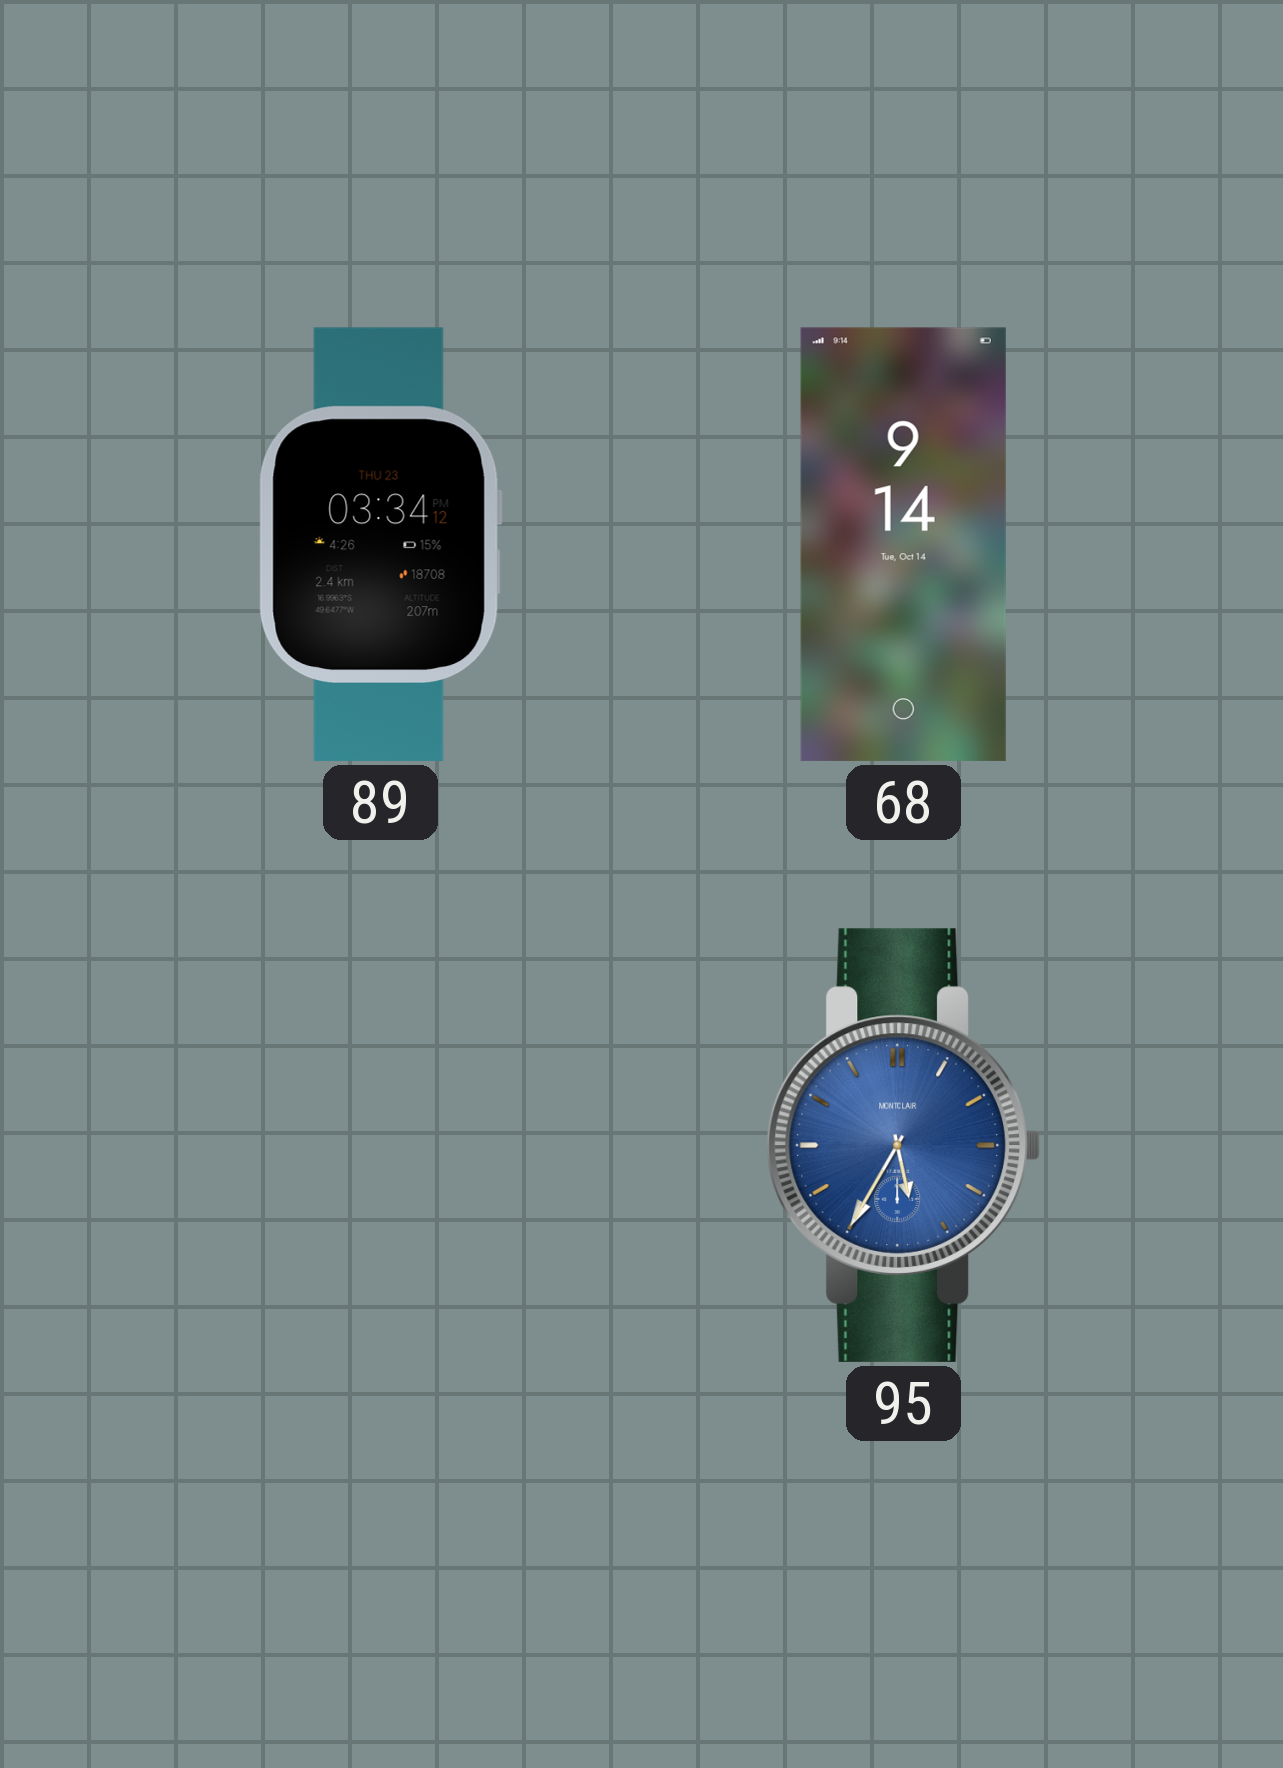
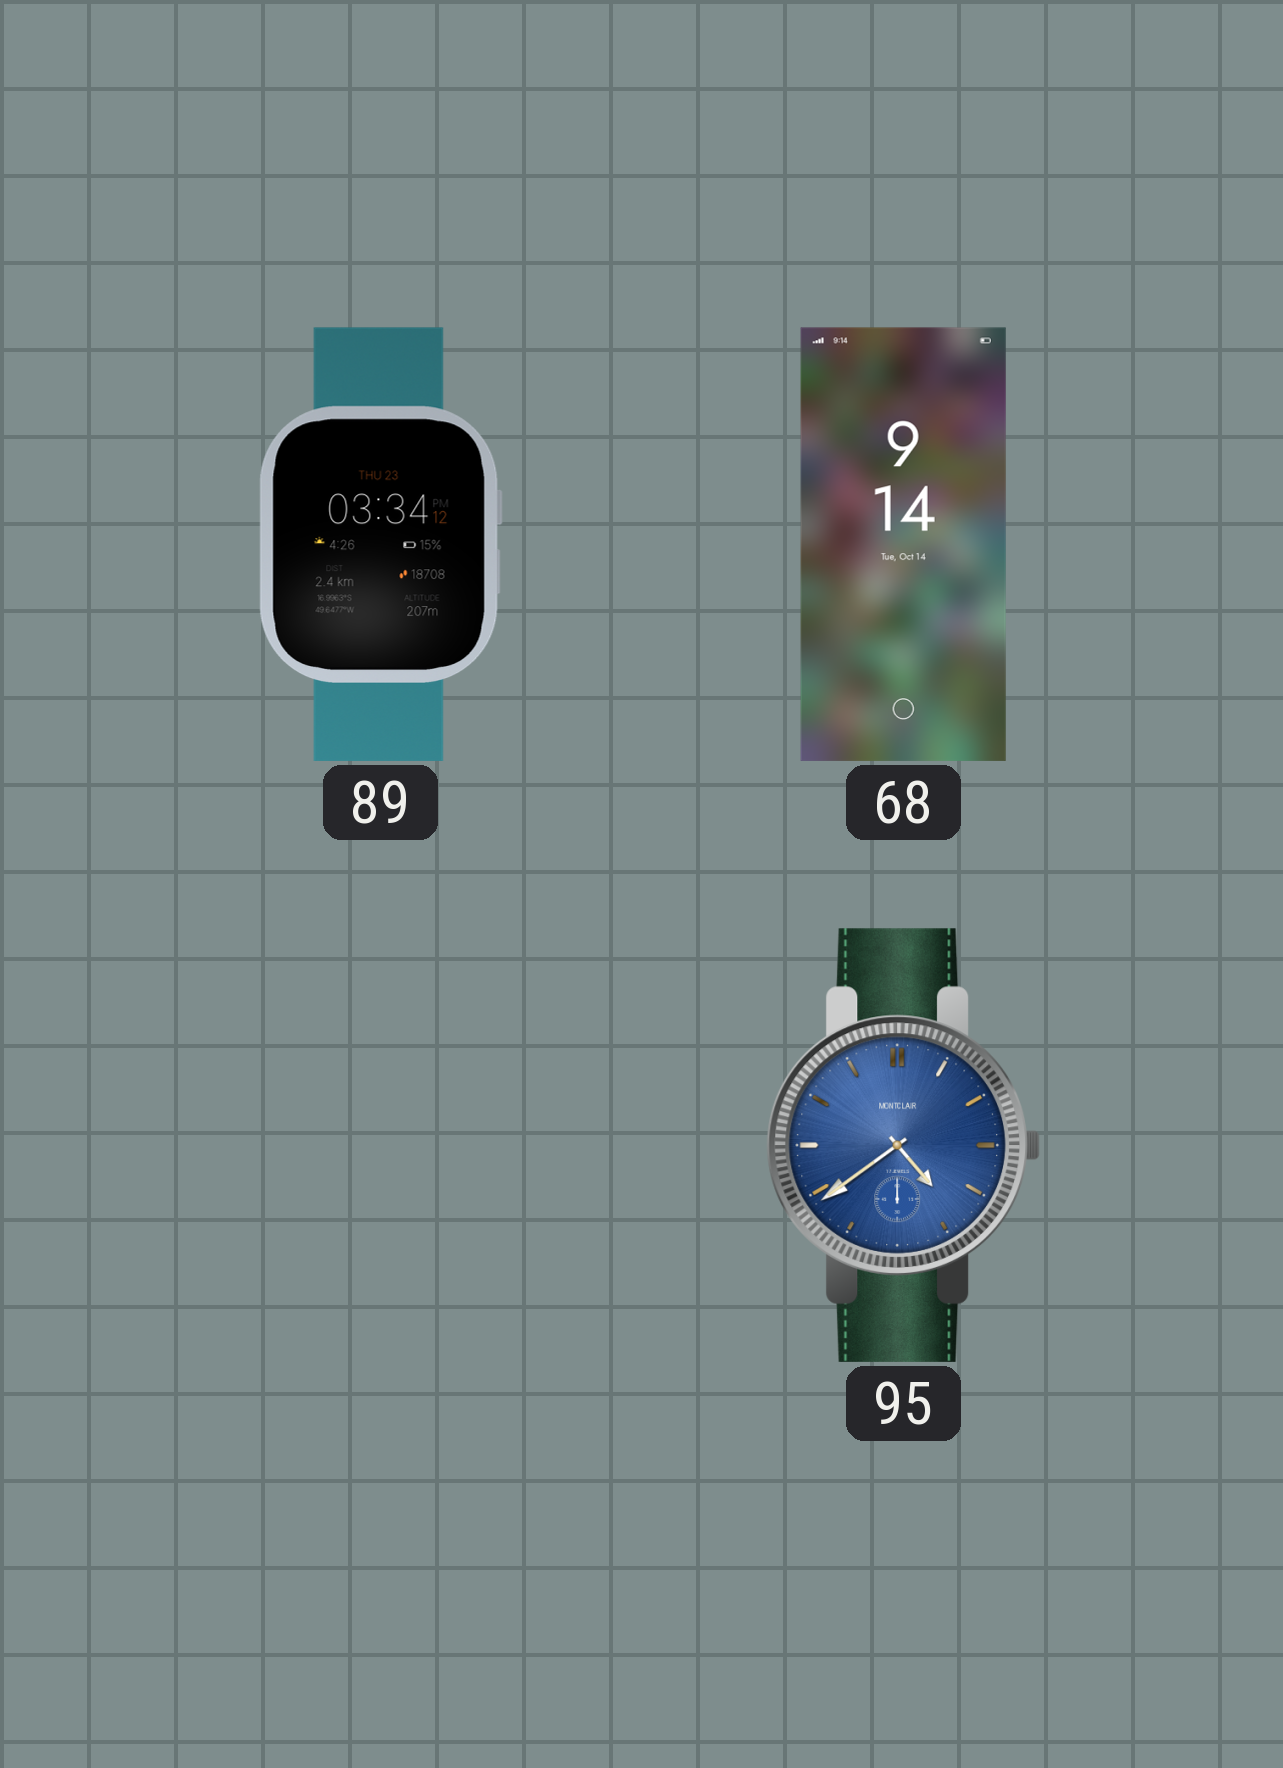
95: 5:35 -> 4:39 (903, 1145)
